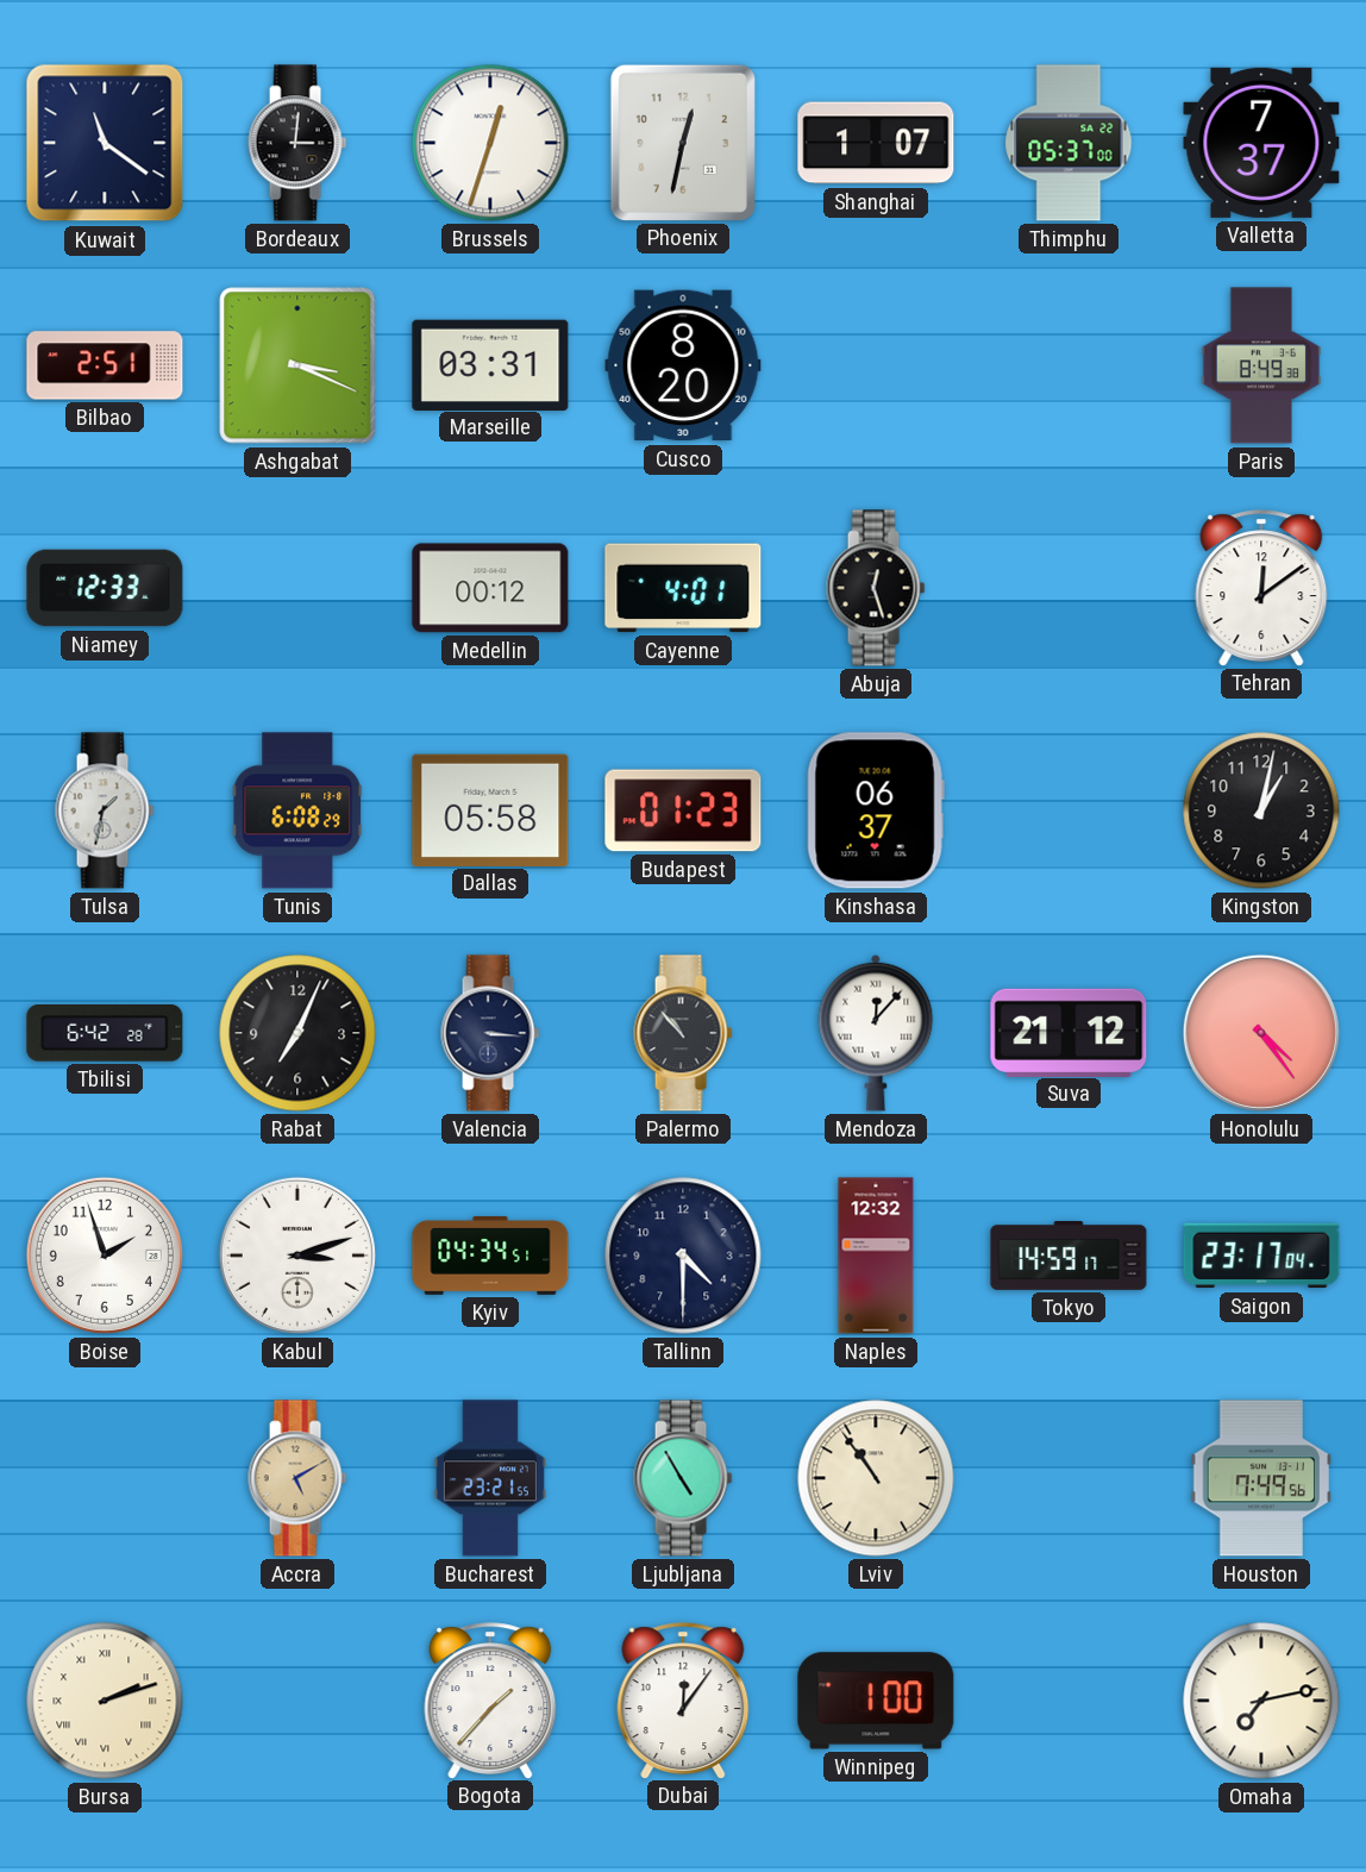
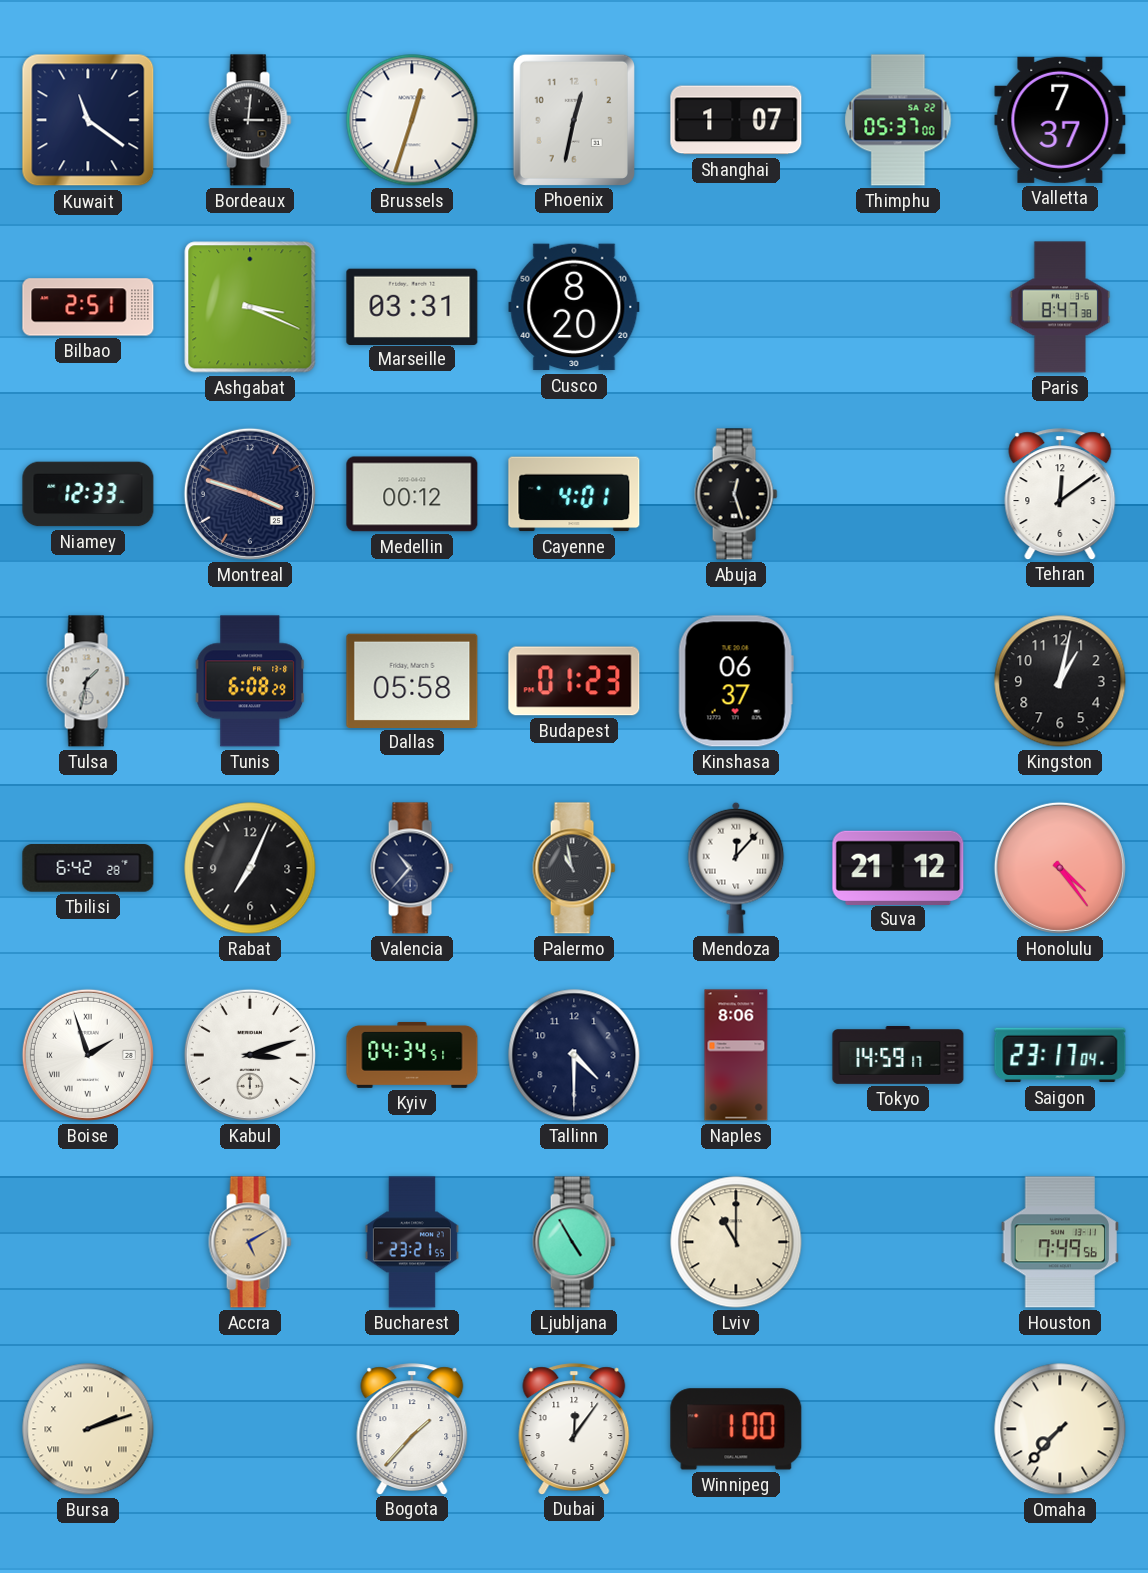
Paris: 8:49 -> 8:47 (1060, 307)
Montreal: none -> 3:48 (250, 494)
Valencia: 3:16 -> 10:37 (412, 868)
Palermo: 10:53 -> 10:58 (574, 868)
Boise numerals: Arabic -> Roman (88, 1055)
Naples: 12:32 -> 8:06 (736, 1055)
Lviv: 10:54 -> 11:00 (736, 1242)
Omaha: 7:13 -> 7:37 (1060, 1429)
